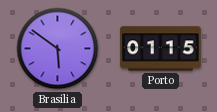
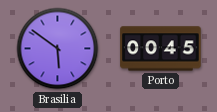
Porto: 01:15 -> 00:45 (161, 49)
